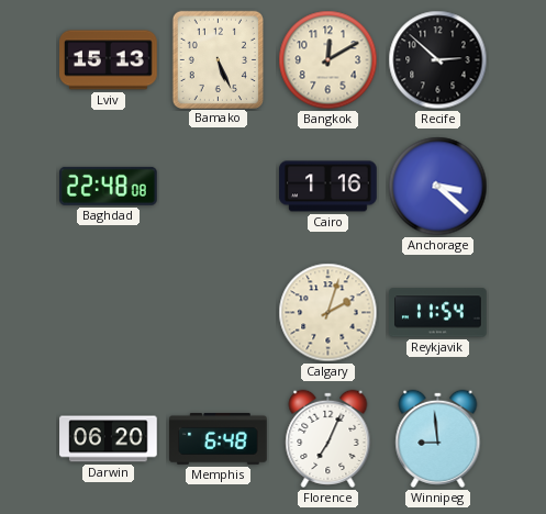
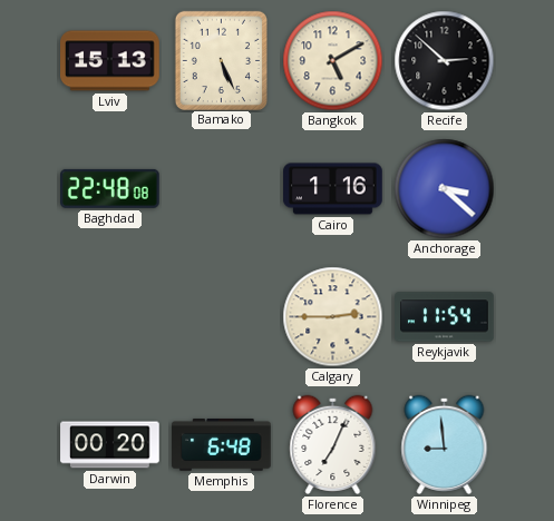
Bangkok: 12:10 -> 5:10 (333, 61)
Calgary: 2:03 -> 2:45 (333, 317)
Darwin: 06:20 -> 00:20 (110, 445)
